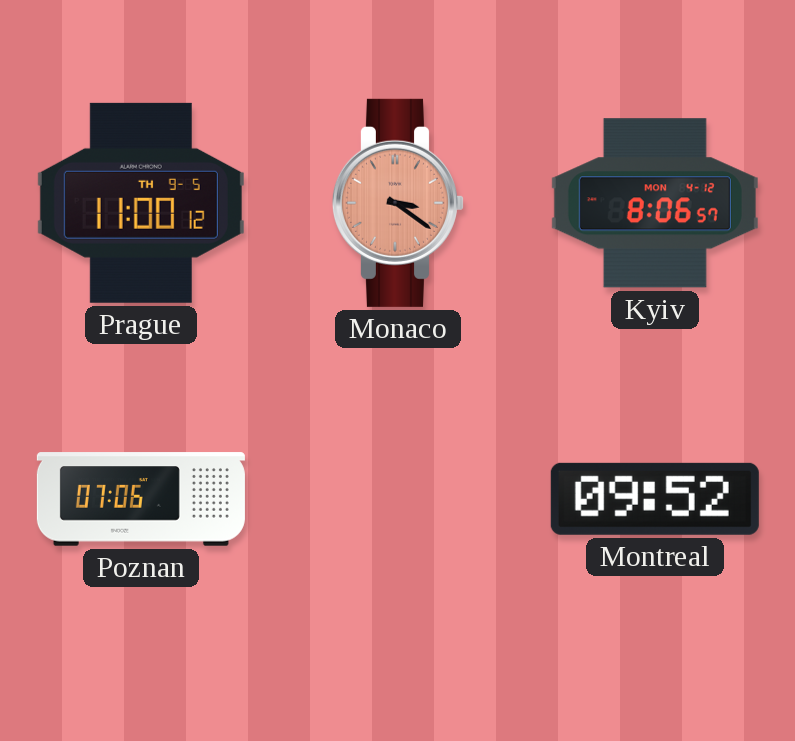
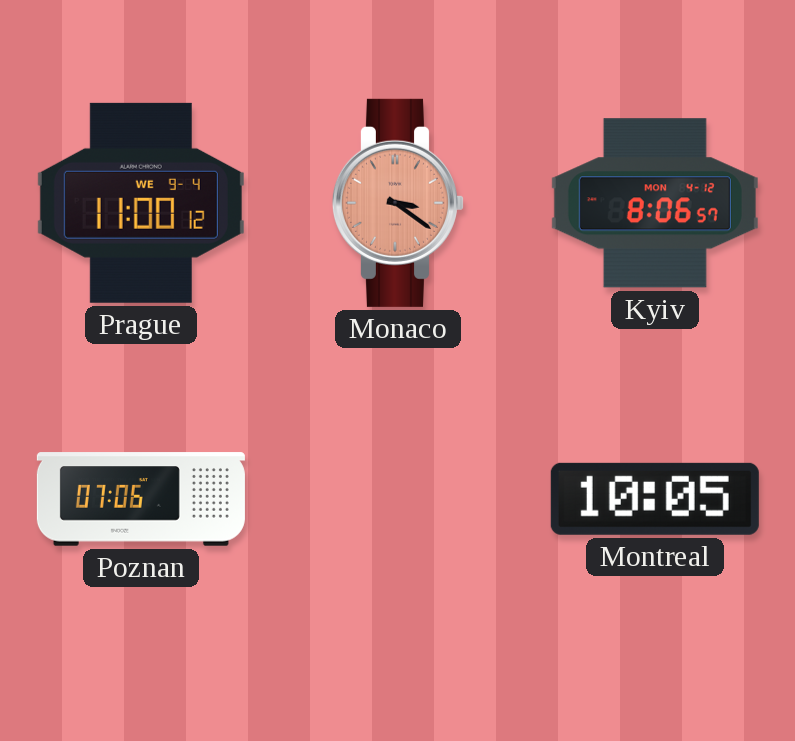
Prague date: TH 9-5 -> WE 9-4 (141, 203)
Montreal: 09:52 -> 10:05 (655, 499)
